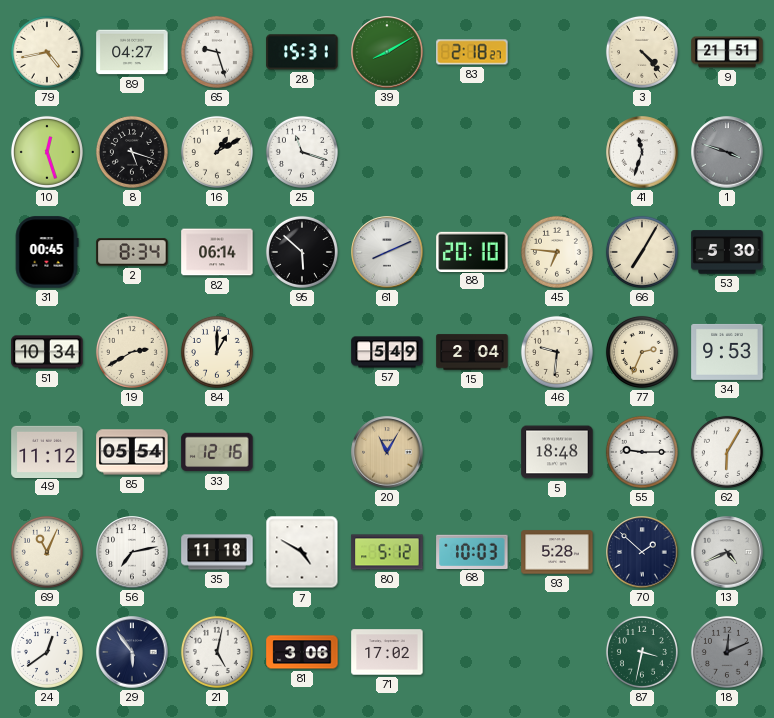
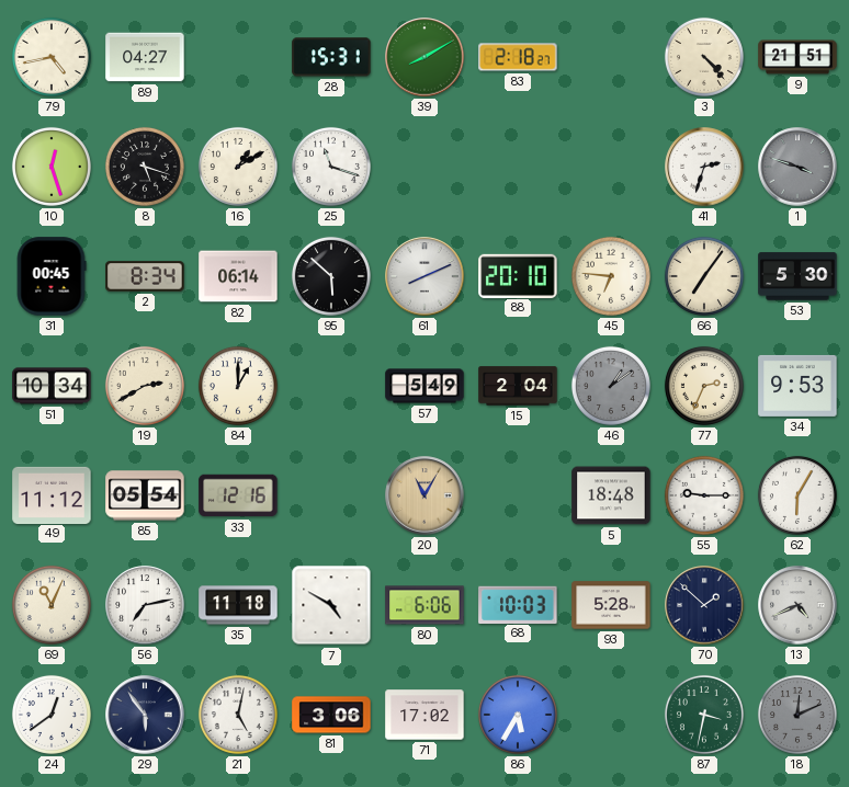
65: 9:27 -> none (217, 52)
41: 11:33 -> 2:33 (704, 167)
66: 7:05 -> 7:06 (704, 276)
46: 9:31 -> 1:09 (611, 386)
46 dial: cream -> grey (611, 386)
80: 5:12 -> 6:06 (424, 605)
86: none -> 5:35 (518, 715)
